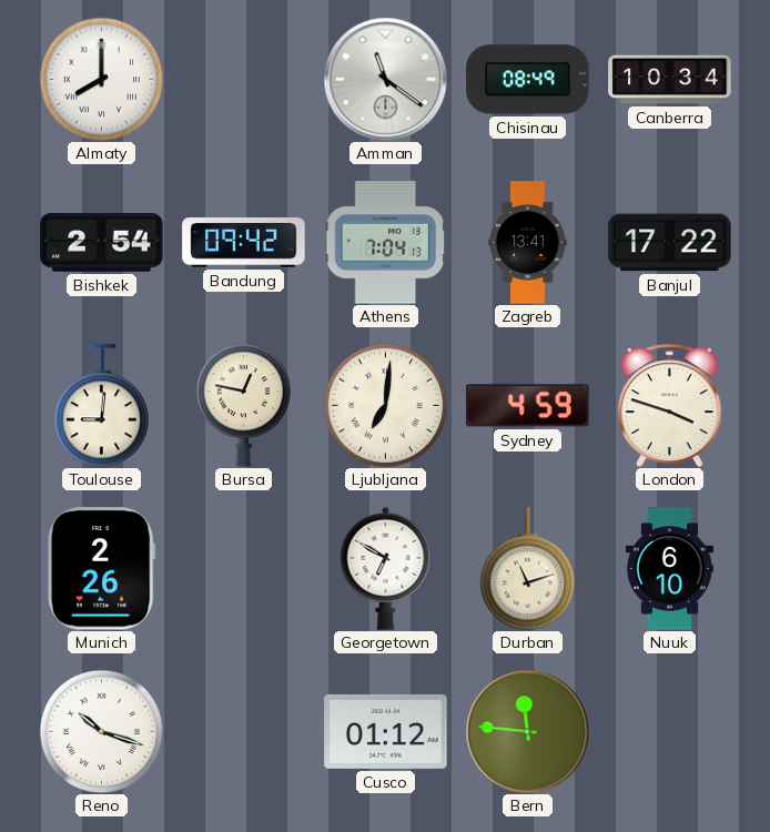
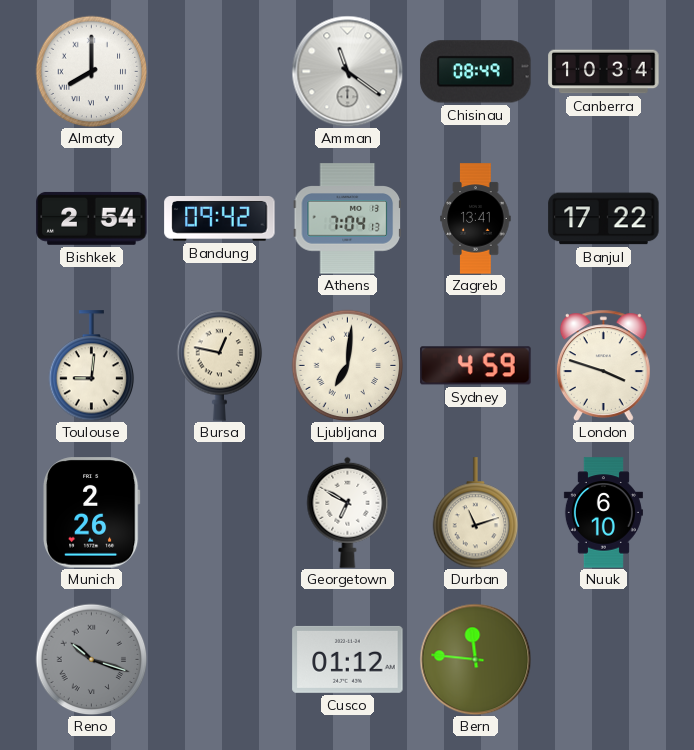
Reno dial: white -> grey (91, 659)
